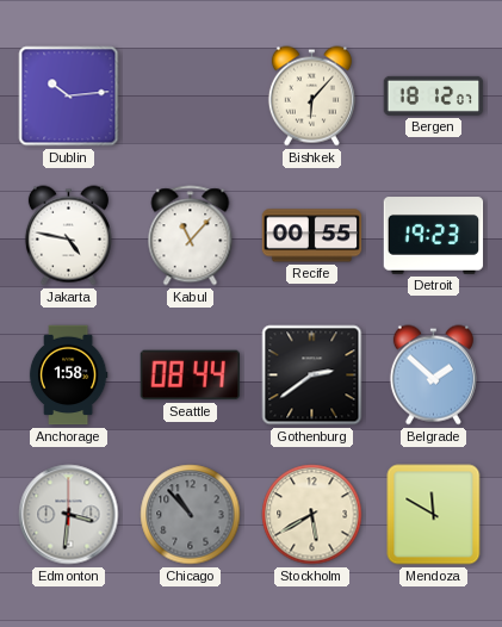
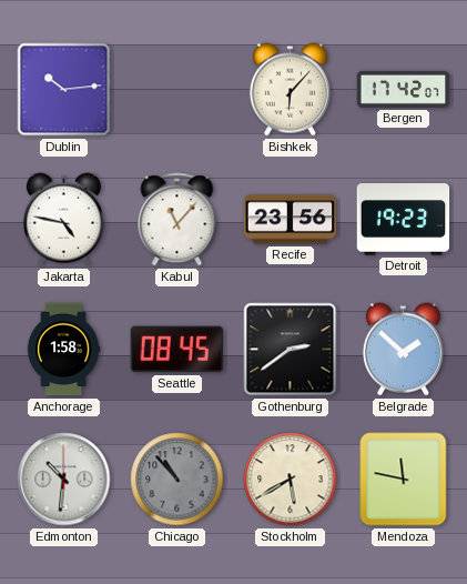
Bergen: 18:12 -> 17:42 (404, 89)
Recife: 00:55 -> 23:56 (291, 220)
Seattle: 08:44 -> 08:45 (176, 350)
Edmonton: 3:31 -> 10:31 (64, 480)
Mendoza: 11:50 -> 11:47 (404, 480)
